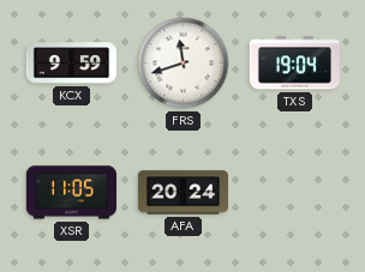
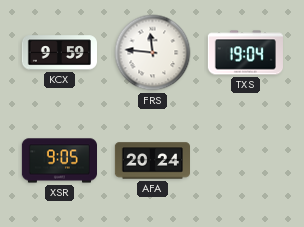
FRS: 11:42 -> 11:46 (153, 53)
XSR: 11:05 -> 9:05 (59, 161)
